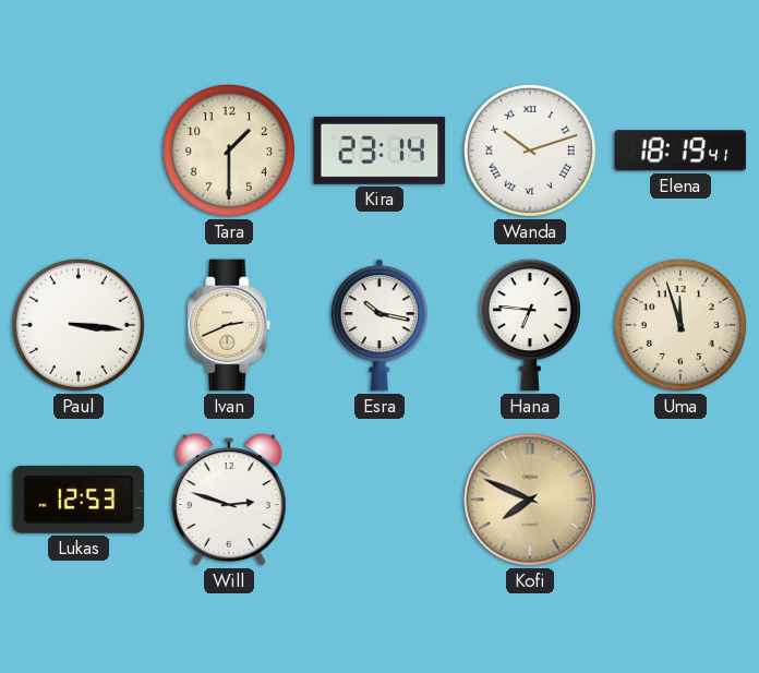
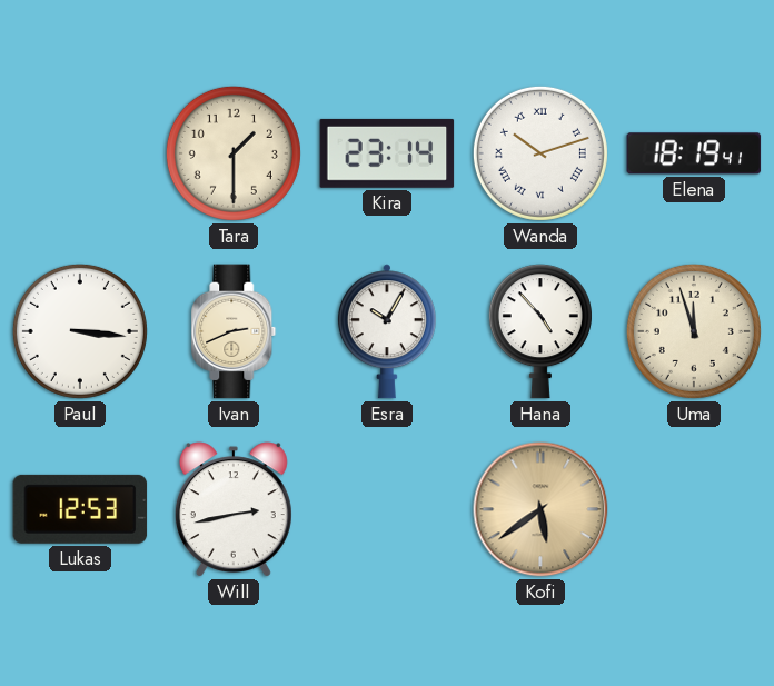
Esra: 10:17 -> 10:05 (387, 331)
Hana: 6:46 -> 4:53 (540, 331)
Will: 2:48 -> 2:43 (234, 509)
Kofi: 7:49 -> 5:39 (540, 509)
